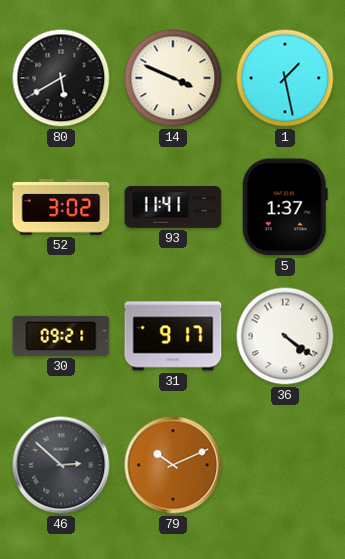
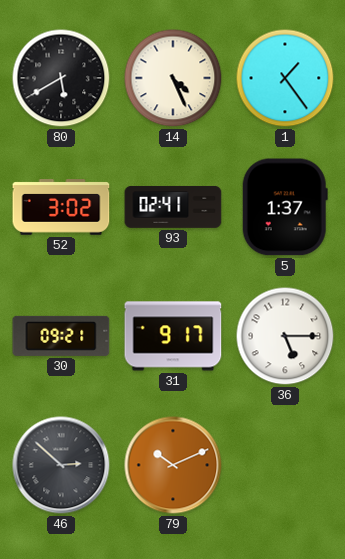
14: 3:49 -> 4:26 (173, 78)
1: 1:28 -> 1:24 (285, 78)
93: 11:41 -> 02:41 (173, 207)
36: 4:21 -> 5:15 (285, 336)
